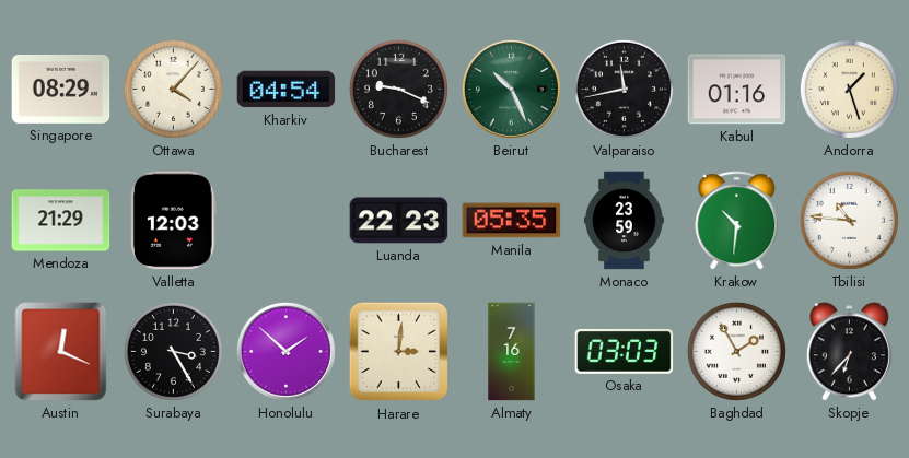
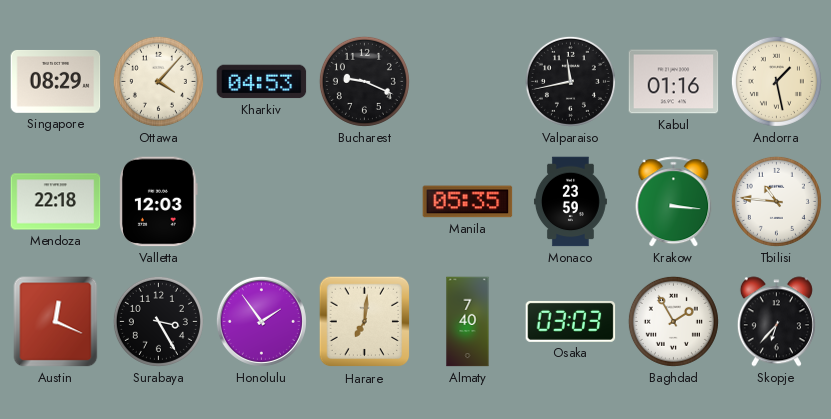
Kharkiv: 04:54 -> 04:53 (262, 82)
Beirut: 10:26 -> none (511, 89)
Andorra: 1:27 -> 1:28 (776, 81)
Mendoza: 21:29 -> 22:18 (56, 202)
Luanda: 22:23 -> none (399, 221)
Krakow: 10:31 -> 3:16 (674, 202)
Honolulu: 1:52 -> 1:54 (261, 321)
Harare: 3:01 -> 7:01 (365, 322)
Almaty: 7:16 -> 7:40 (468, 322)
